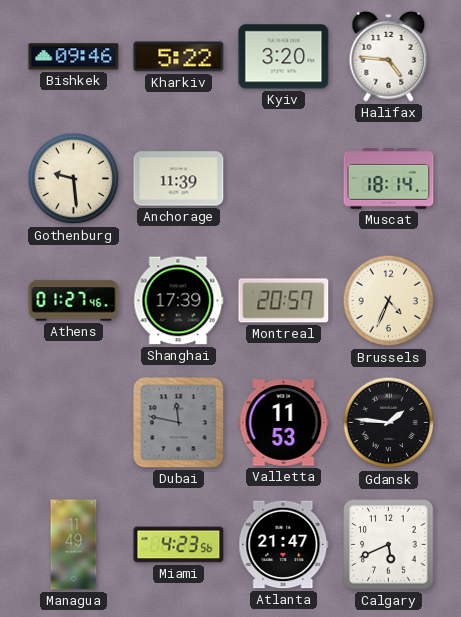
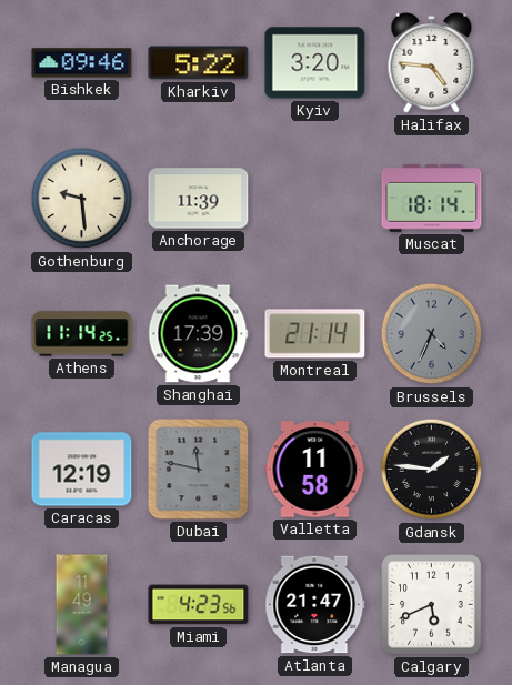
Athens: 01:27 -> 11:14 (82, 334)
Montreal: 20:57 -> 21:14 (315, 334)
Brussels dial: cream -> grey (432, 334)
Caracas: none -> 12:19 (82, 470)
Valletta: 11:53 -> 11:58 (315, 470)
